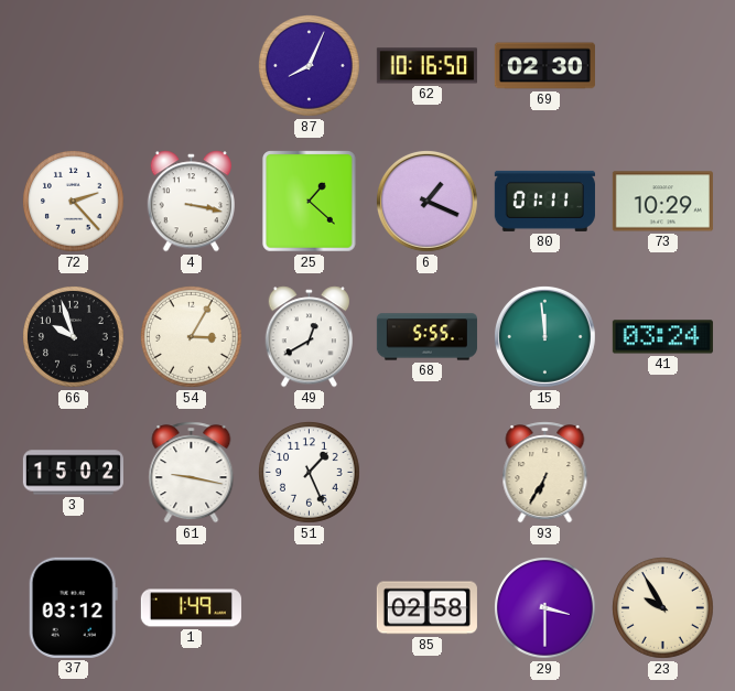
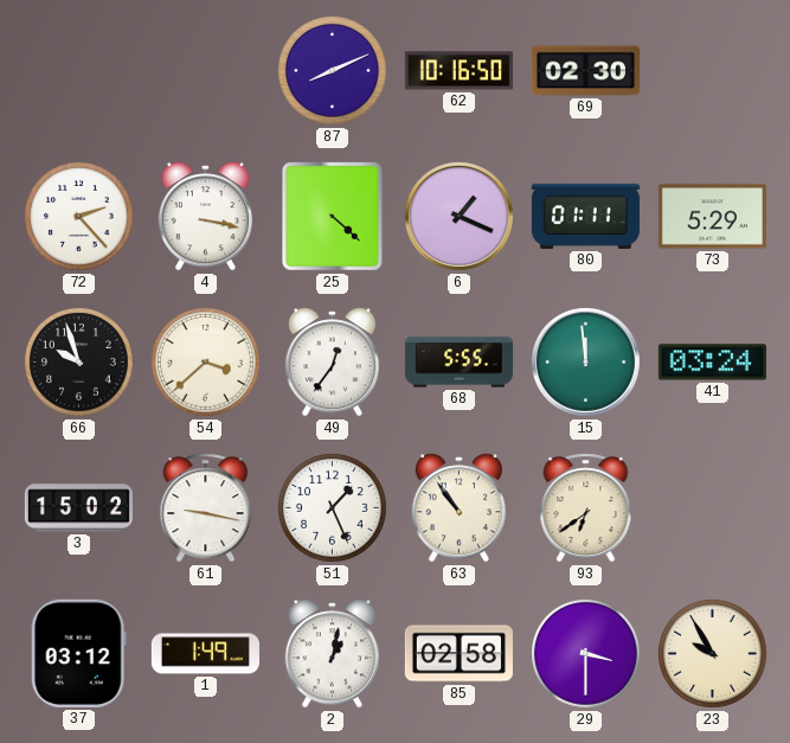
87: 8:04 -> 8:11 (333, 71)
25: 1:22 -> 4:22 (333, 217)
73: 10:29 -> 5:29 (712, 217)
54: 3:05 -> 3:38 (206, 363)
49: 12:40 -> 12:36 (332, 363)
63: none -> 10:54 (458, 508)
93: 6:35 -> 6:39 (586, 508)
2: none -> 1:02 (332, 654)
